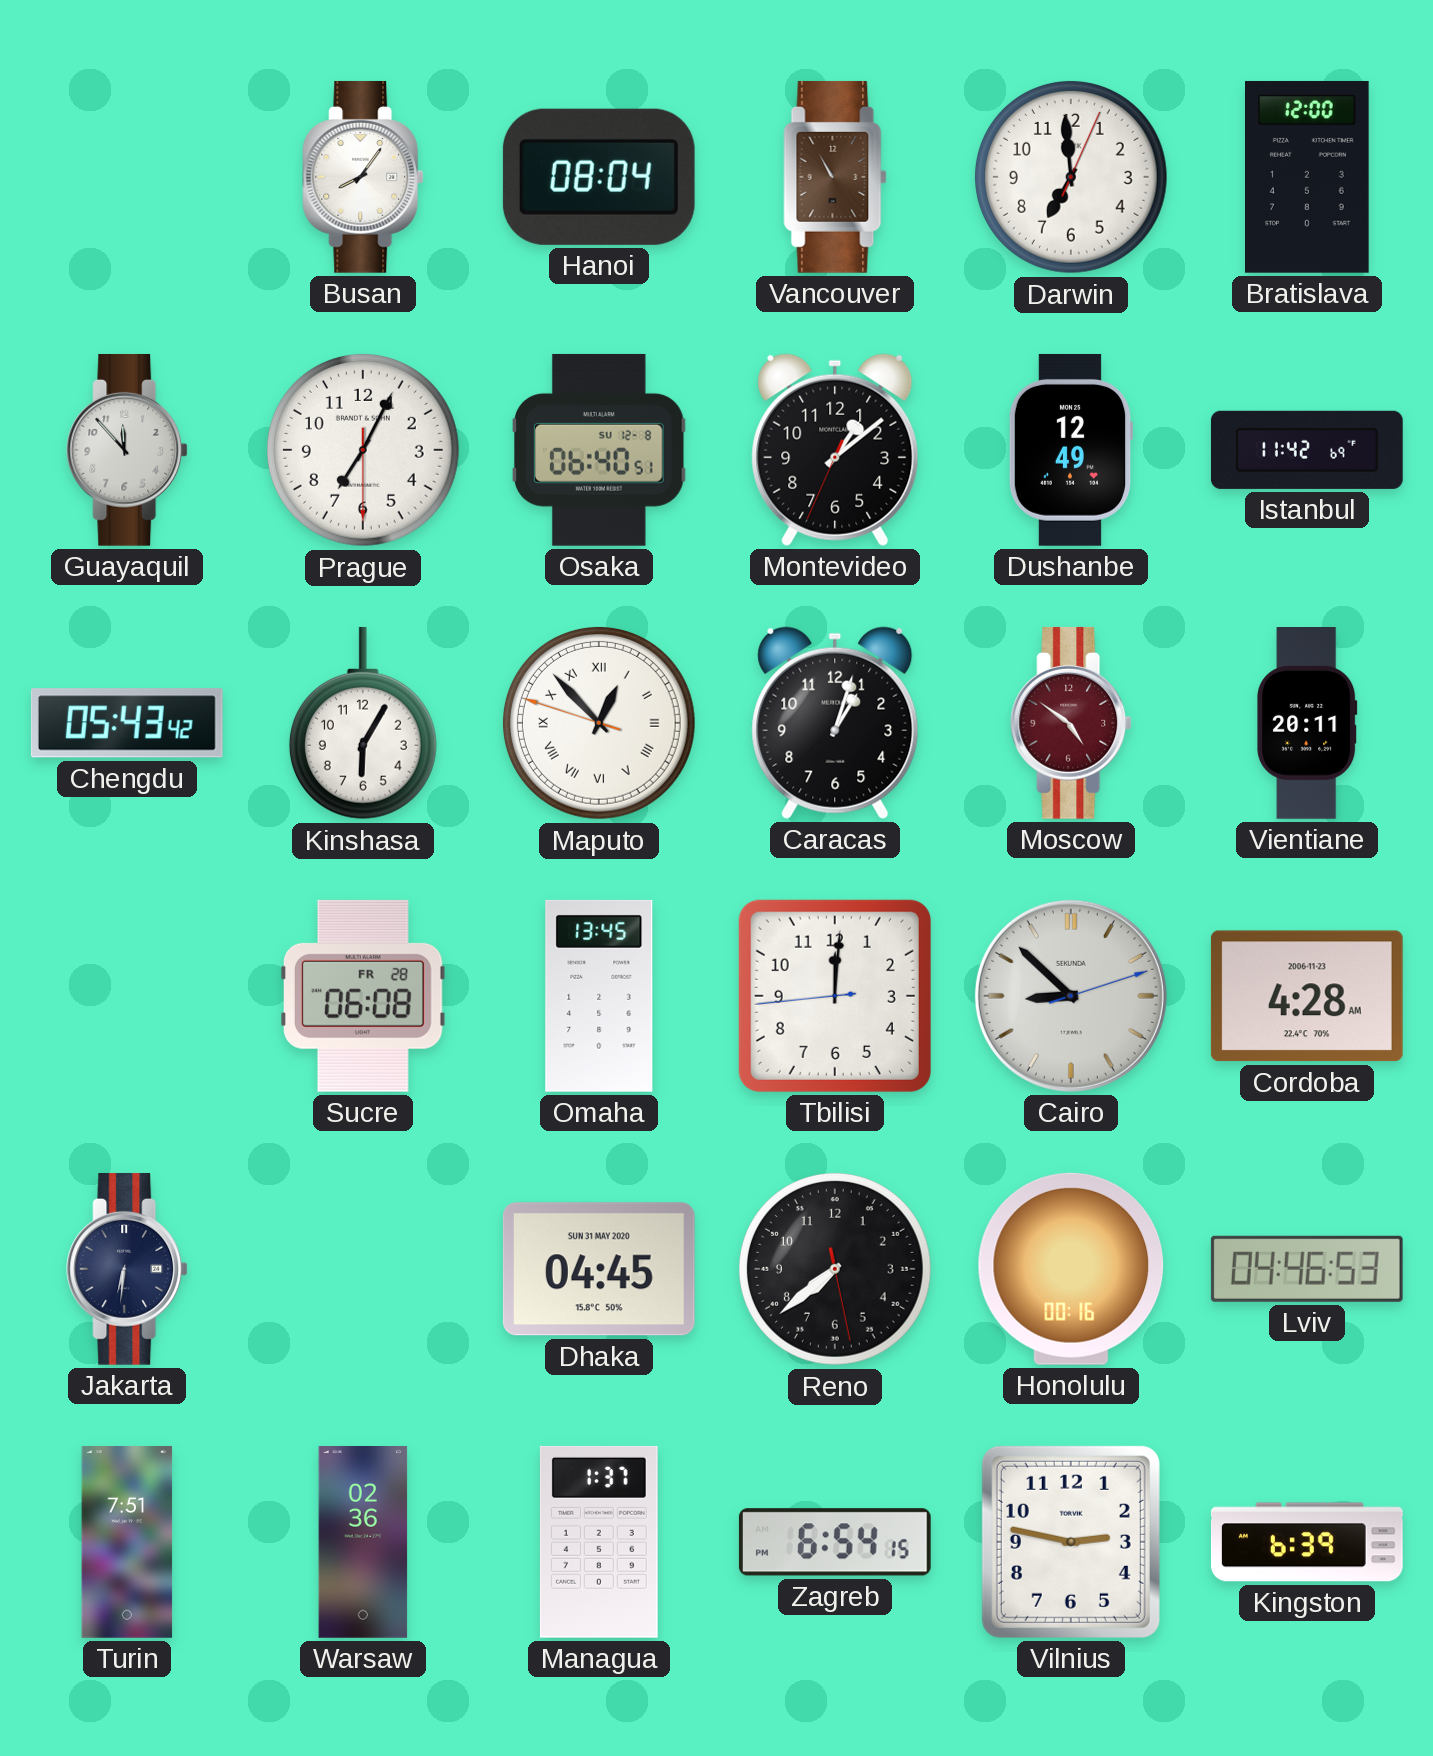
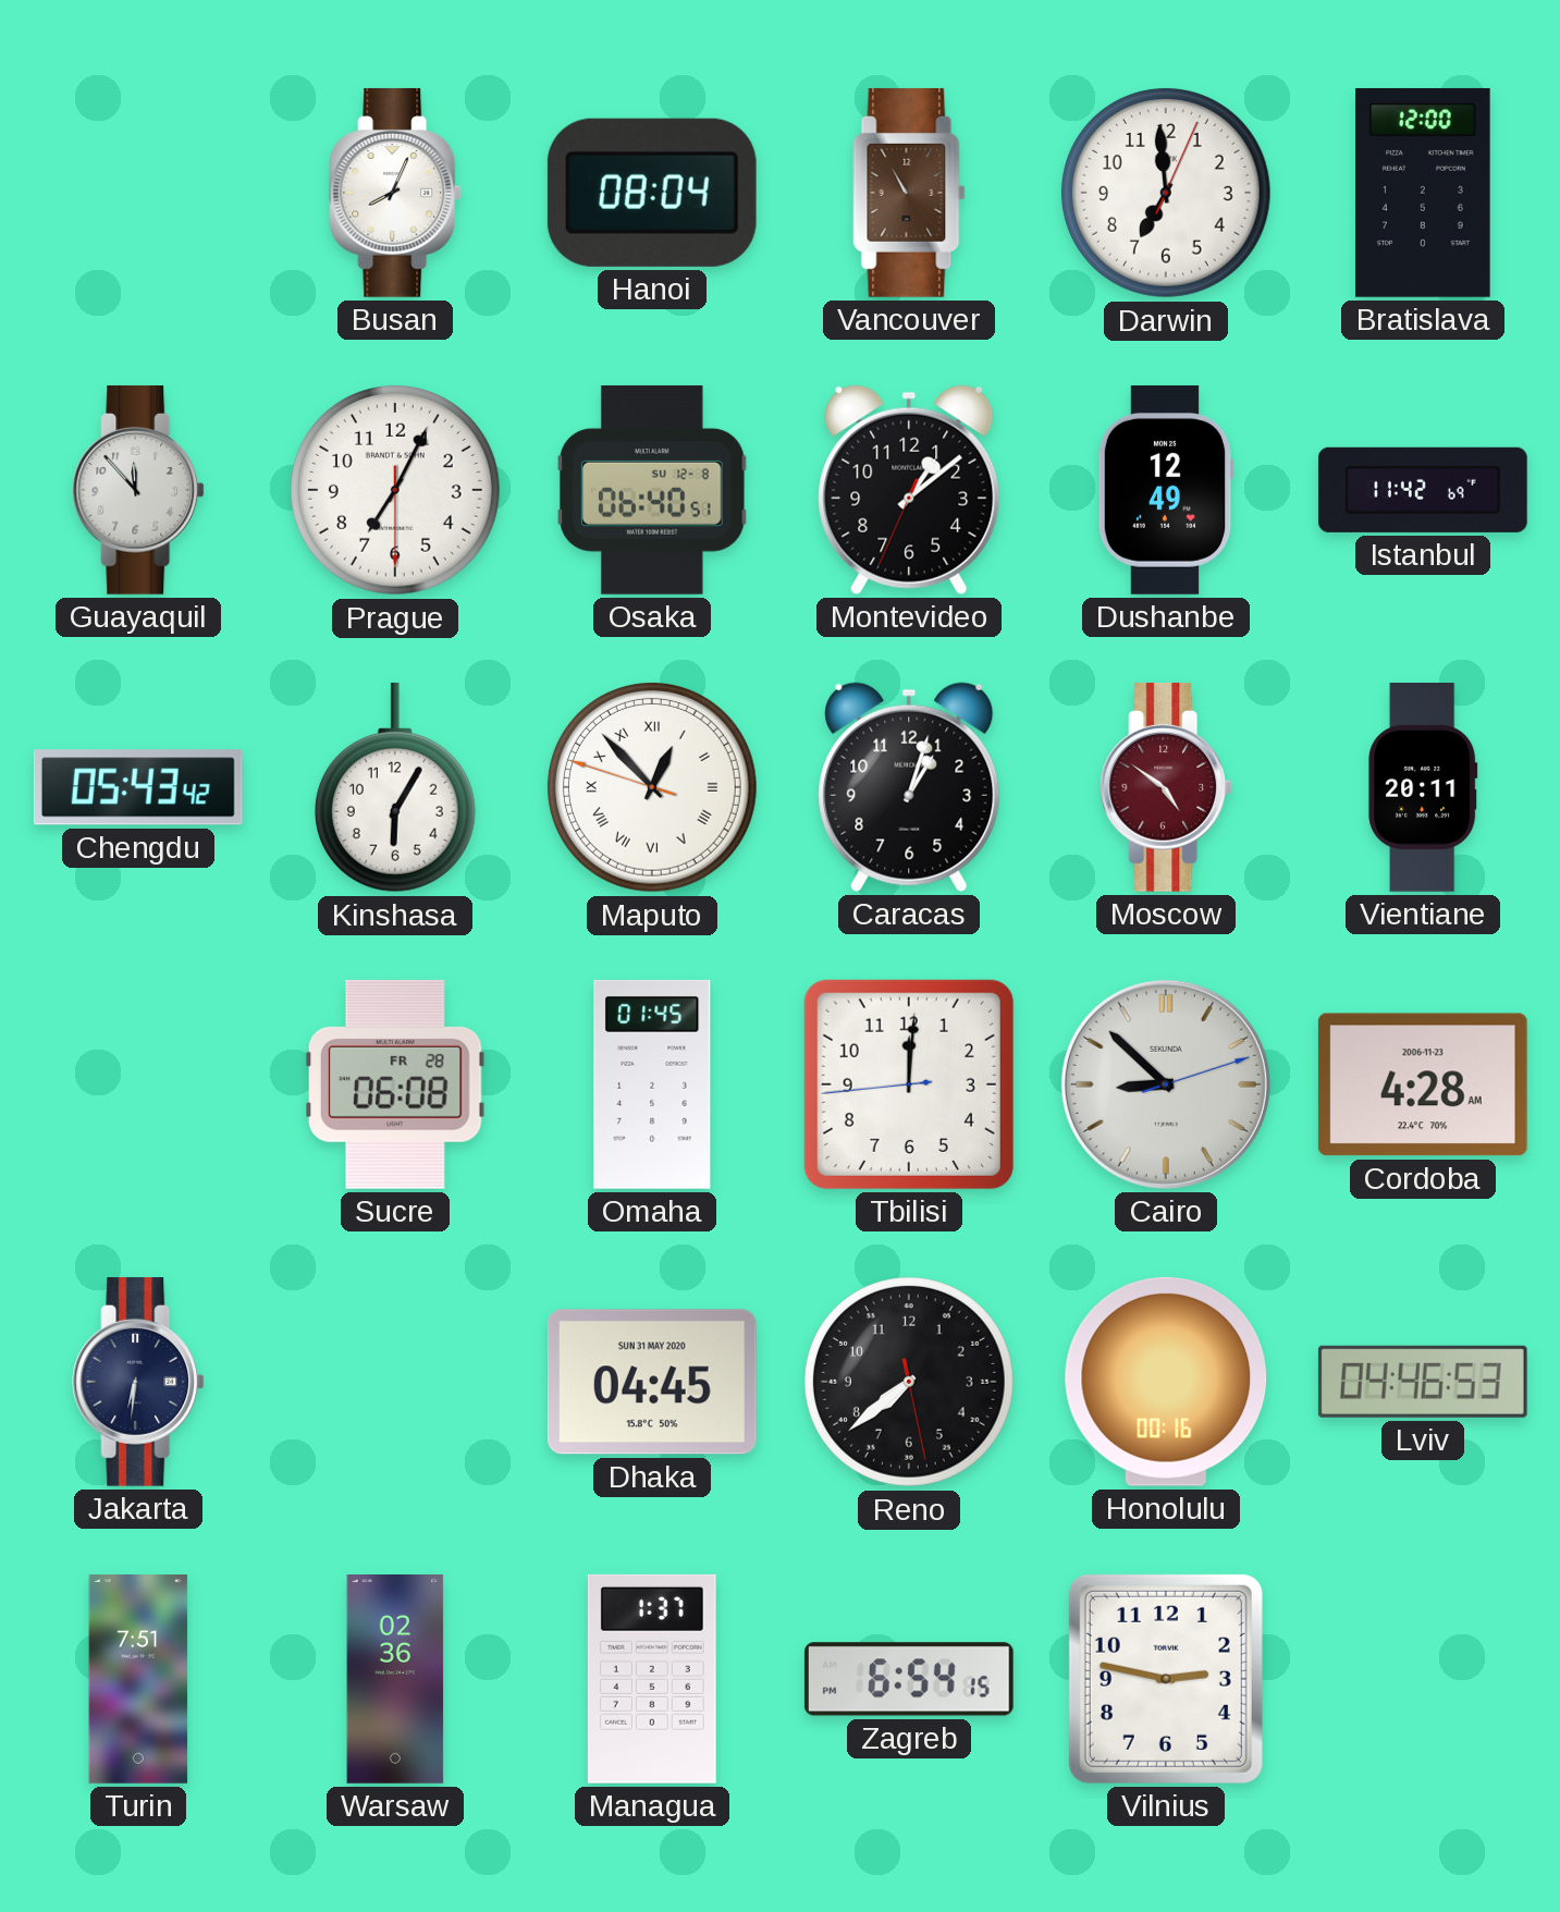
Busan: 8:06 -> 8:04 (395, 193)
Omaha: 13:45 -> 01:45 (652, 1084)
Kingston: 6:39 -> none (1307, 1542)
